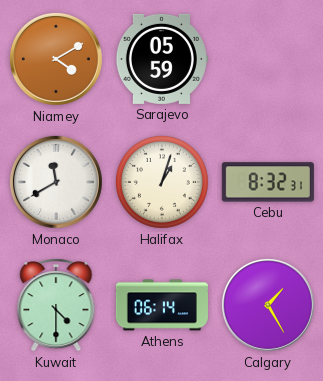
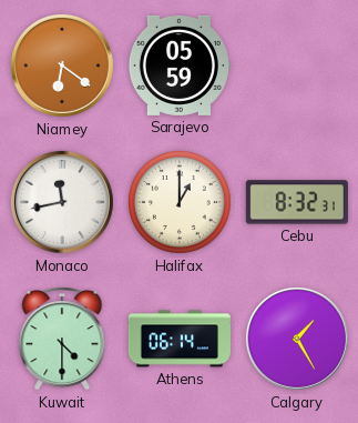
Niamey: 4:10 -> 6:21 (62, 66)
Monaco: 11:40 -> 11:43 (62, 202)
Halifax: 1:03 -> 1:00 (181, 202)
